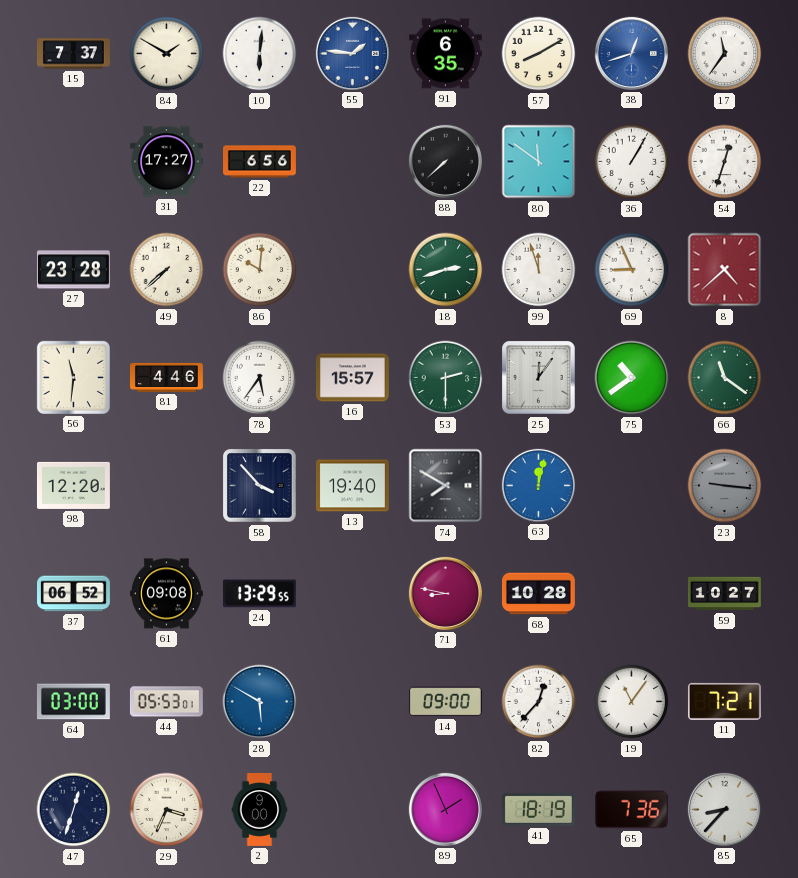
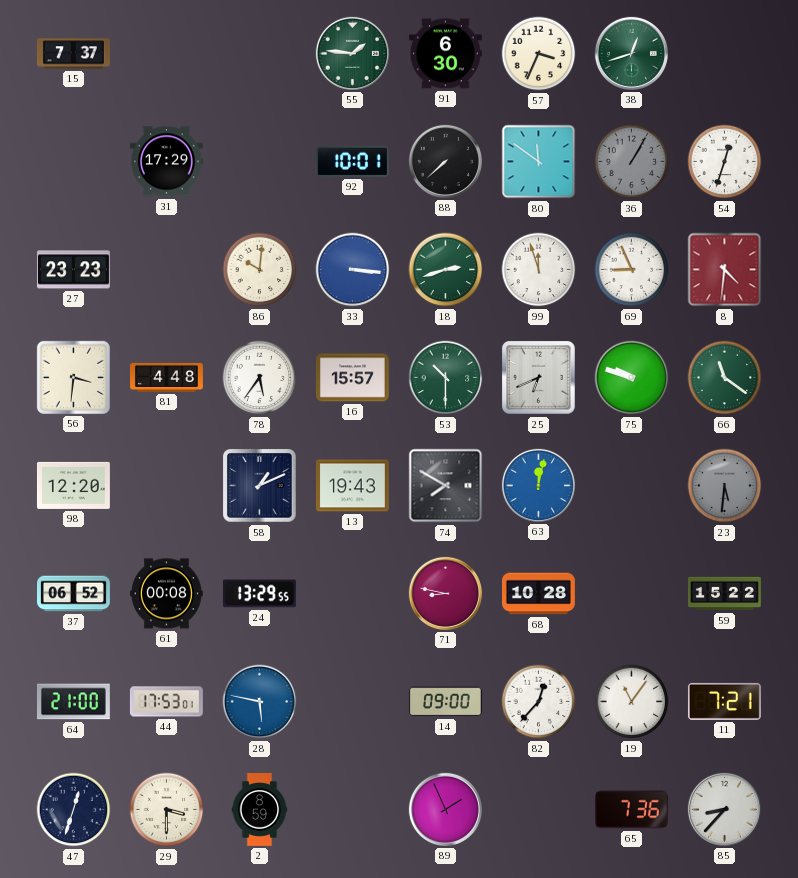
84: 1:50 -> none (167, 54)
10: 6:01 -> none (260, 54)
55 dial: blue -> green (352, 53)
91: 6:35 -> 6:30 (445, 54)
57: 8:10 -> 3:34 (539, 54)
38 dial: blue -> green (631, 53)
17: 11:36 -> none (725, 54)
31: 17:27 -> 17:29 (166, 162)
22: 6:56 -> none (260, 162)
92: none -> 10:01 (352, 161)
36 dial: white -> grey (632, 162)
27: 23:28 -> 23:23 (73, 270)
49: 7:38 -> none (167, 270)
33: none -> 3:16 (353, 270)
8: 4:38 -> 4:31 (725, 270)
56: 11:31 -> 3:31 (73, 377)
81: 4:46 -> 4:48 (167, 377)
53: 2:30 -> 10:30 (446, 378)
25: 12:06 -> 6:41 (539, 378)
75: 10:39 -> 9:48 (632, 378)
58: 3:53 -> 1:11 (260, 486)
13: 19:40 -> 19:43 (352, 486)
23: 9:16 -> 5:31 (725, 486)
61: 09:08 -> 00:08 (166, 594)
59: 10:27 -> 15:22 (725, 594)
64: 03:00 -> 21:00 (73, 702)
44: 05:53 -> 17:53 (166, 702)
28: 5:50 -> 5:47 (260, 702)
29: 3:34 -> 3:30 (167, 810)
2: 9:00 -> 8:59 (260, 810)
41: 18:19 -> none (538, 809)
